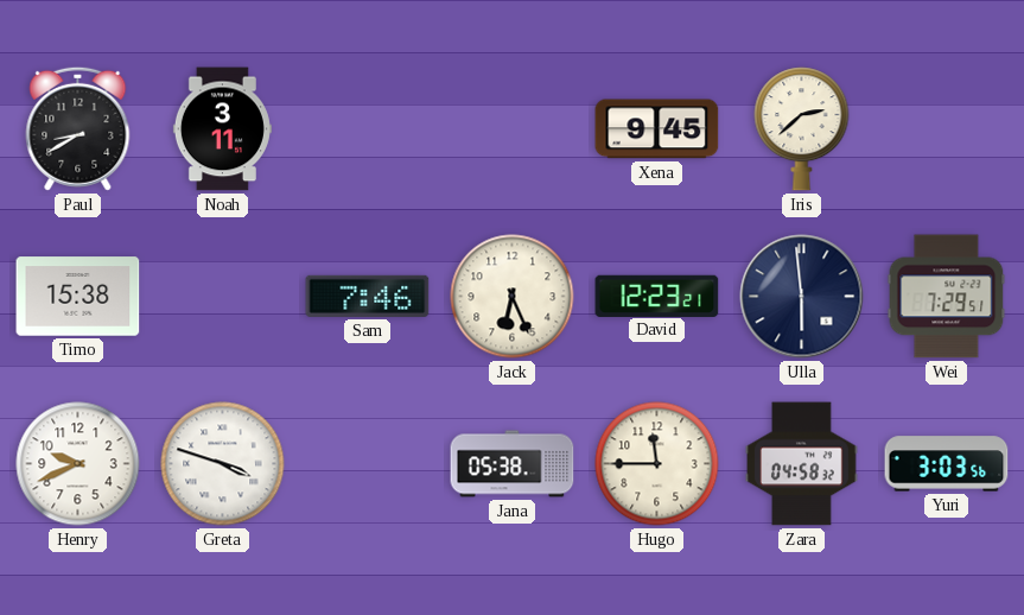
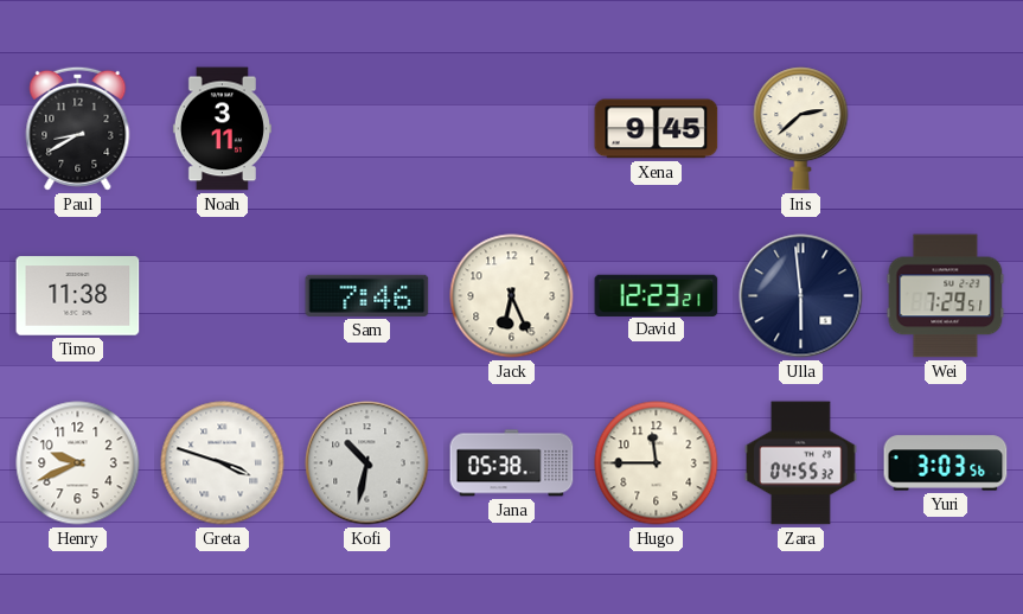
Timo: 15:38 -> 11:38 (78, 296)
Kofi: none -> 10:32 (367, 463)
Zara: 04:58 -> 04:55 (801, 463)
